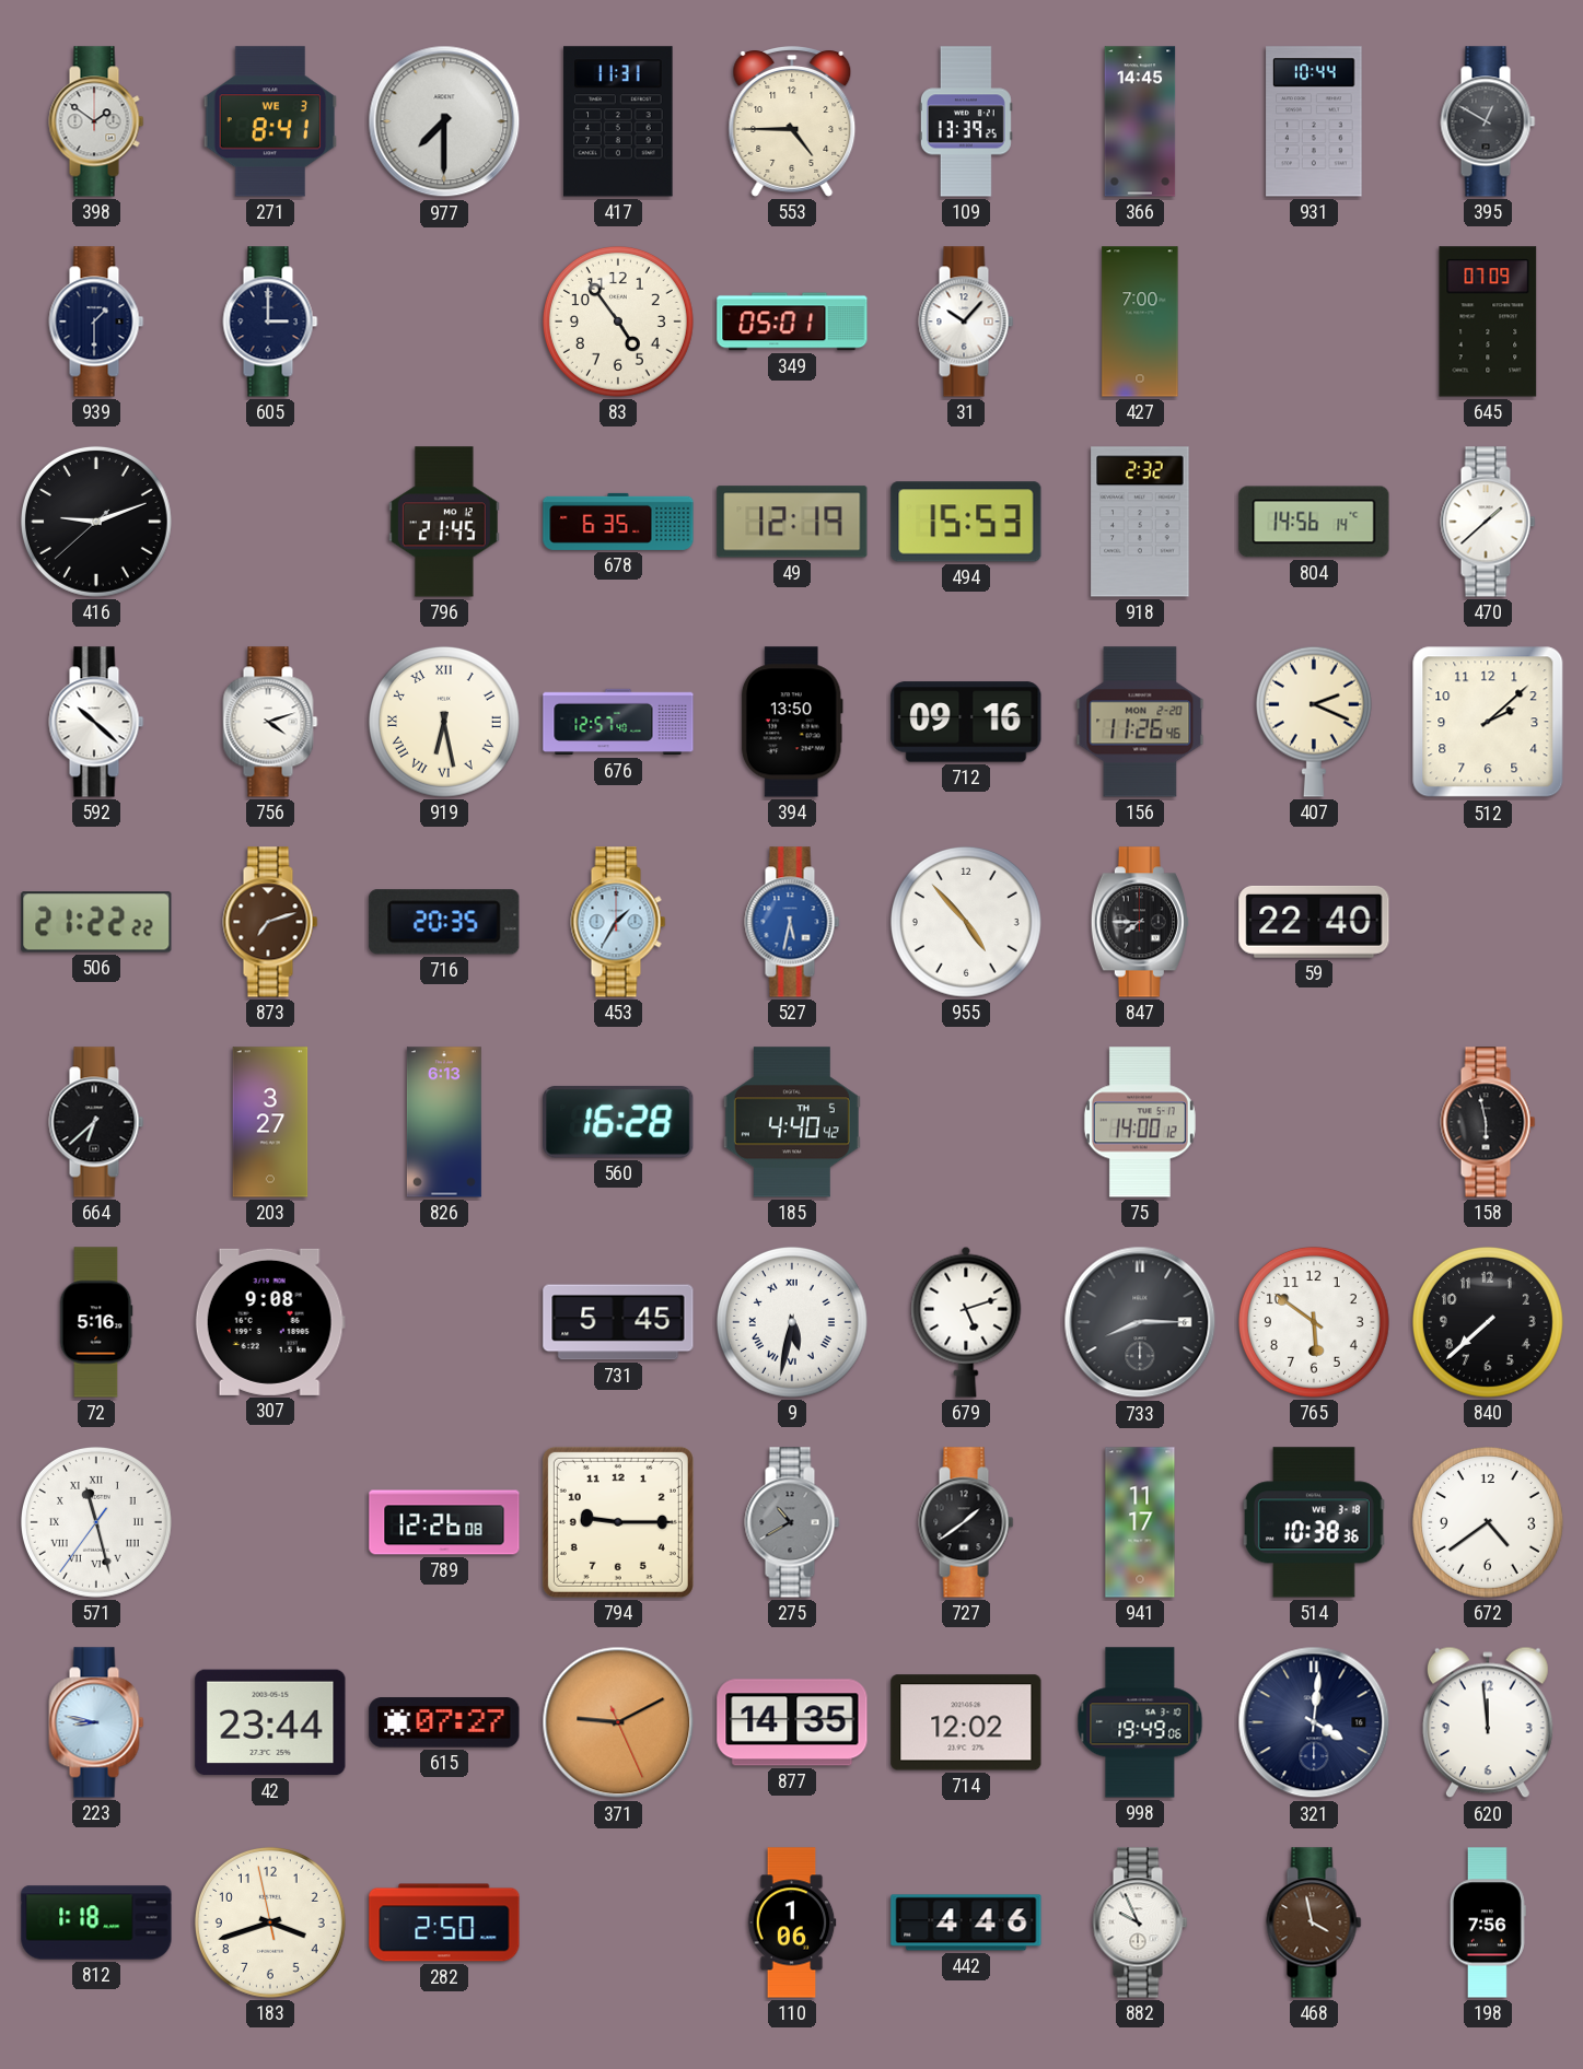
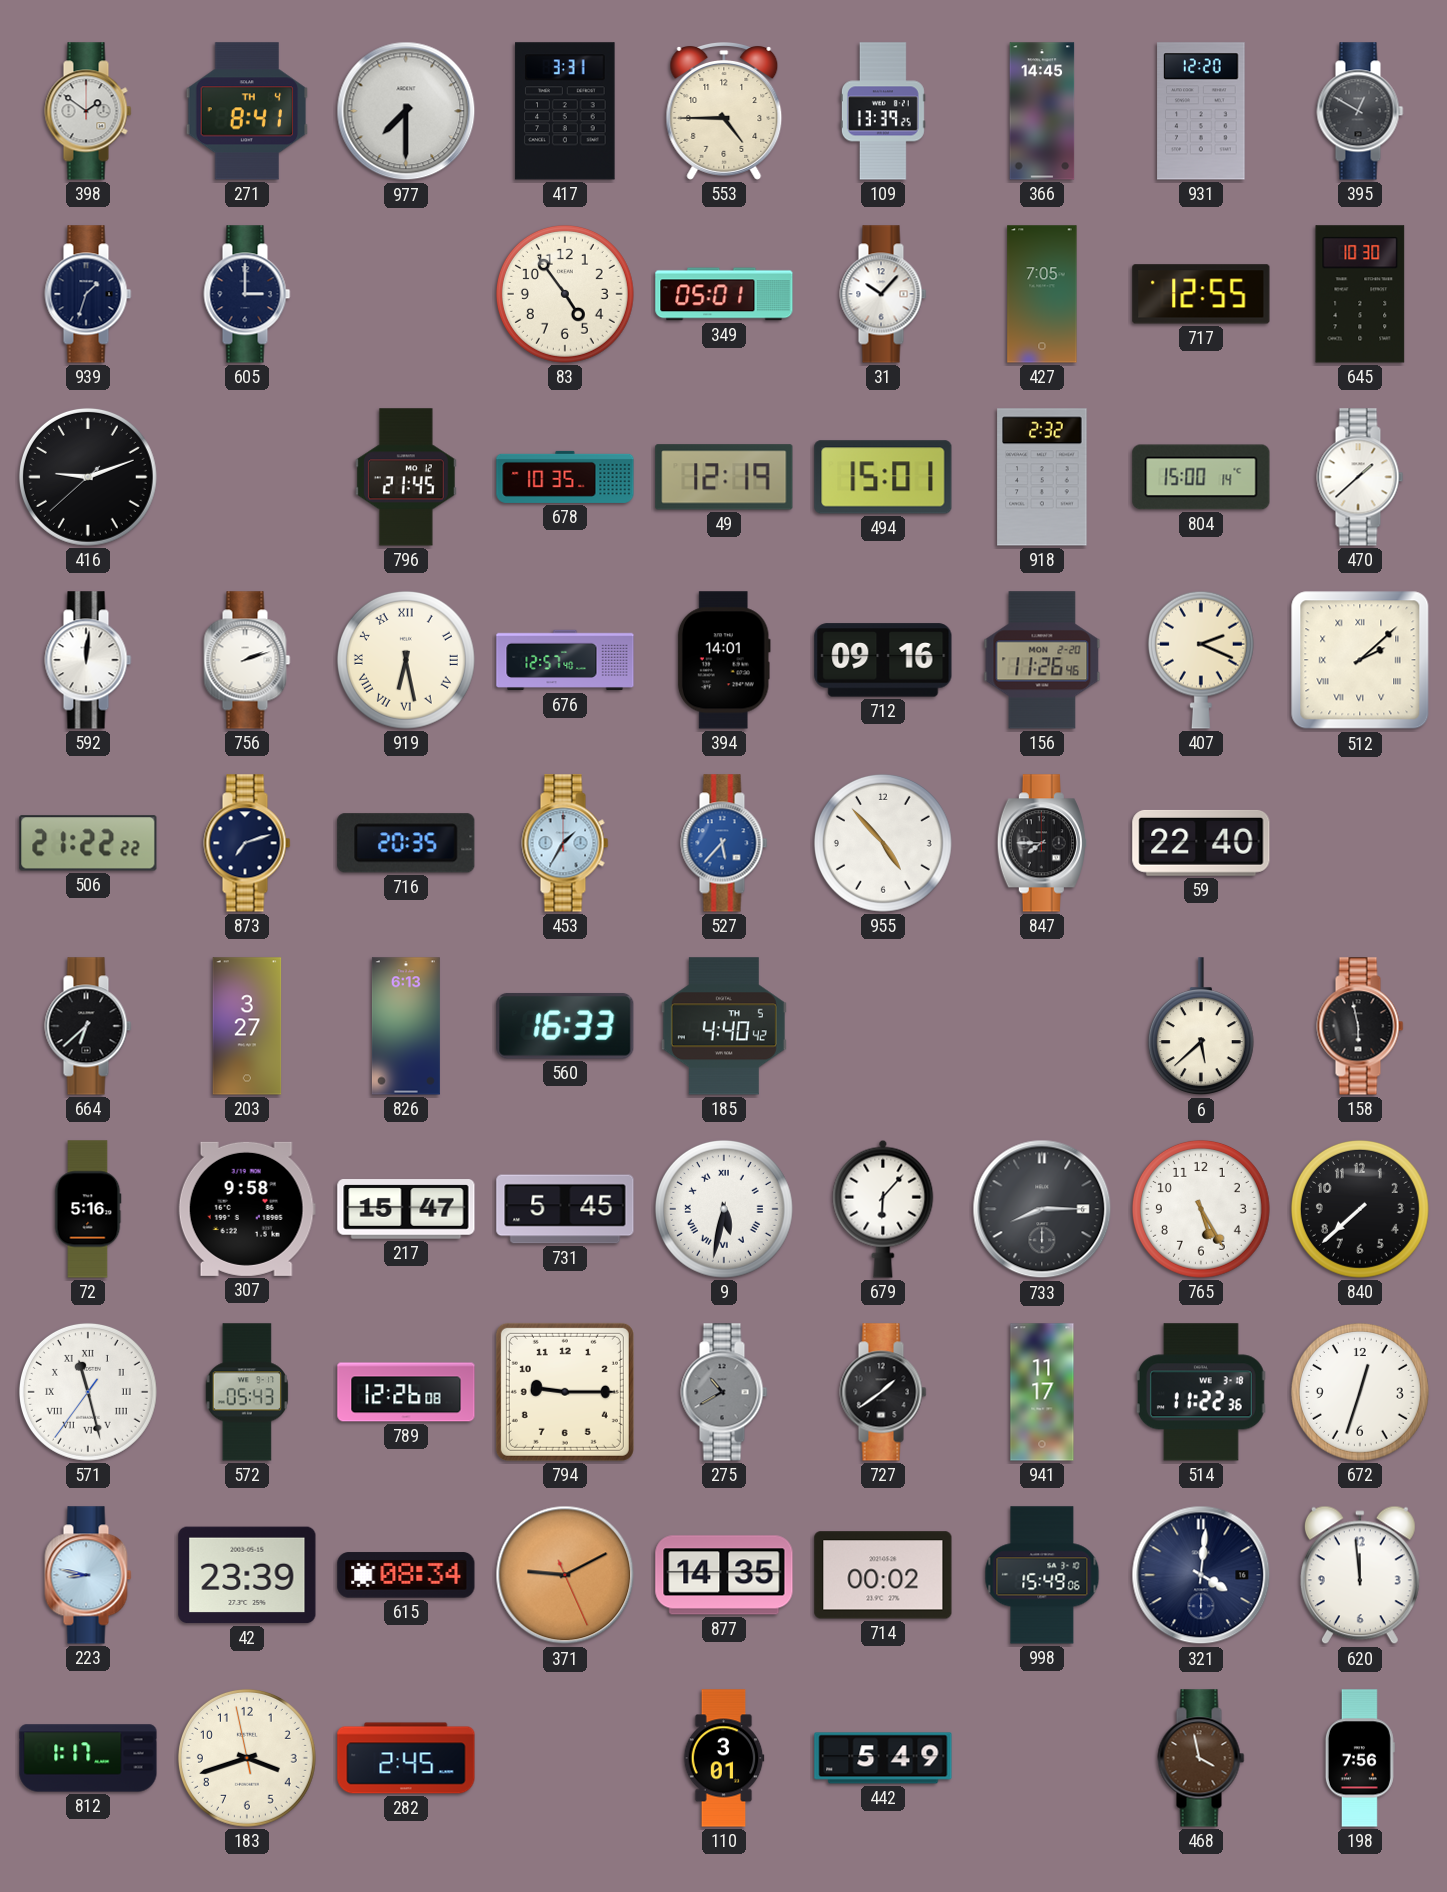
271 date: WE 3 -> TH 4 (247, 111)
417: 11:31 -> 3:31 (565, 111)
931: 10:44 -> 12:20 (1201, 111)
939: 1:30 -> 1:33 (88, 294)
427: 7:00 -> 7:05 (1042, 294)
717: none -> 12:55 (1201, 294)
645: 07:09 -> 10:30 (1360, 294)
678: 6:35 -> 10:35 (565, 477)
494: 15:53 -> 15:01 (883, 477)
804: 14:56 -> 15:00 (1201, 477)
592: 10:22 -> 12:01 (88, 660)
756: 4:12 -> 2:12 (247, 660)
394: 13:50 -> 14:01 (724, 660)
512 numerals: Arabic -> Roman (1360, 660)
873 dial: brown -> navy (247, 843)
527: 5:32 -> 5:37 (724, 843)
560: 16:28 -> 16:33 (565, 1026)
75: 14:00 -> none (1140, 1122)
6: none -> 5:38 (1201, 1027)
307: 9:08 -> 9:58 (247, 1209)
217: none -> 15:47 (406, 1209)
679: 5:12 -> 6:07 (883, 1209)
765: 5:51 -> 5:25 (1201, 1209)
572: none -> 05:43 (246, 1392)
514: 10:38 -> 11:22 (1201, 1392)
672: 4:39 -> 12:33 (1360, 1392)
42: 23:44 -> 23:39 (247, 1575)
615: 07:27 -> 08:34 (406, 1575)
714: 12:02 -> 00:02 (883, 1575)
998: 19:49 -> 15:49 (1042, 1575)
812: 1:18 -> 1:17 (88, 1758)
282: 2:50 -> 2:45 (406, 1758)
110: 1:06 -> 3:01 (724, 1758)
442: 4:46 -> 5:49 (883, 1758)
882: 9:56 -> none (1140, 1922)
